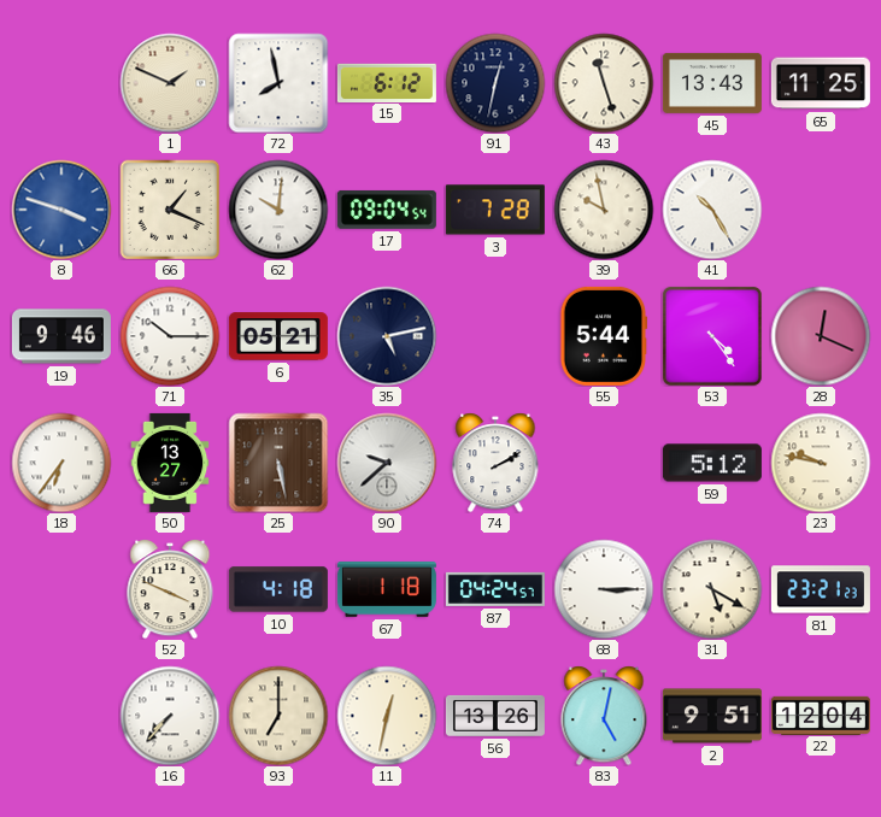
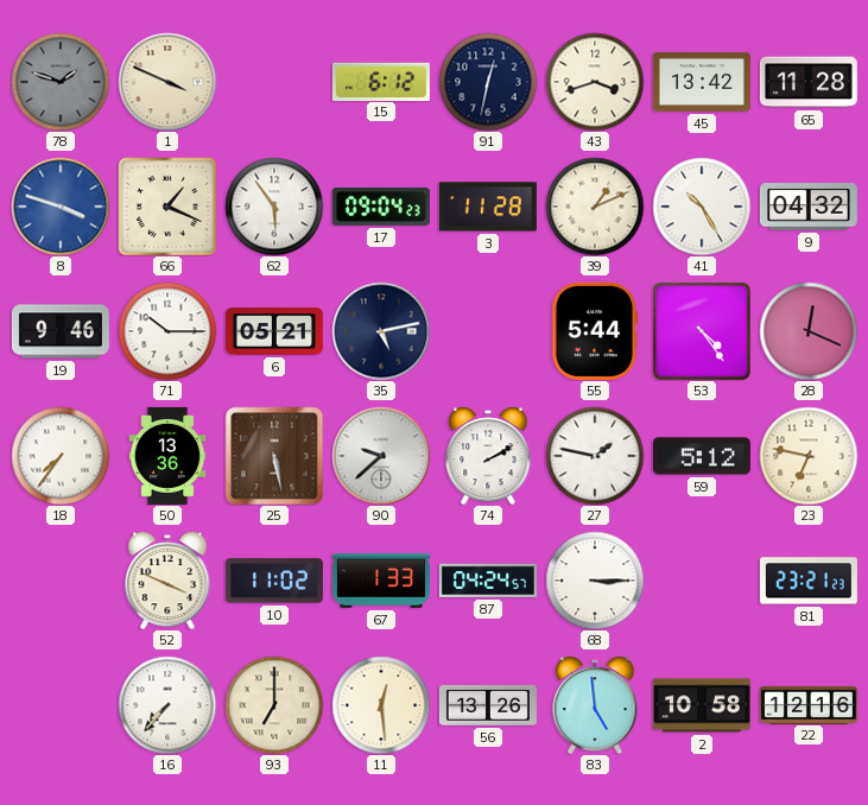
78: none -> 1:48 (61, 82)
1: 1:49 -> 3:49 (167, 82)
72: 7:58 -> none (278, 83)
43: 11:27 -> 3:42 (595, 82)
45: 13:43 -> 13:42 (702, 82)
65: 11:25 -> 11:28 (809, 82)
62: 10:01 -> 5:54 (274, 207)
17: 09:04:54 -> 09:04:23 (381, 207)
3: 7:28 -> 11:28 (488, 207)
39: 9:58 -> 1:11 (595, 207)
9: none -> 04:32 (809, 207)
18: 6:36 -> 7:36 (61, 456)
50: 13:27 -> 13:36 (167, 456)
27: none -> 1:47 (595, 456)
23: 9:47 -> 6:47 (809, 456)
10: 4:18 -> 11:02 (274, 581)
67: 1:18 -> 1:33 (381, 582)
31: 5:20 -> none (712, 589)
11: 12:32 -> 12:29 (381, 705)
83: 5:02 -> 4:59 (595, 705)
2: 9:51 -> 10:58 (702, 705)
22: 12:04 -> 12:16 (809, 704)
